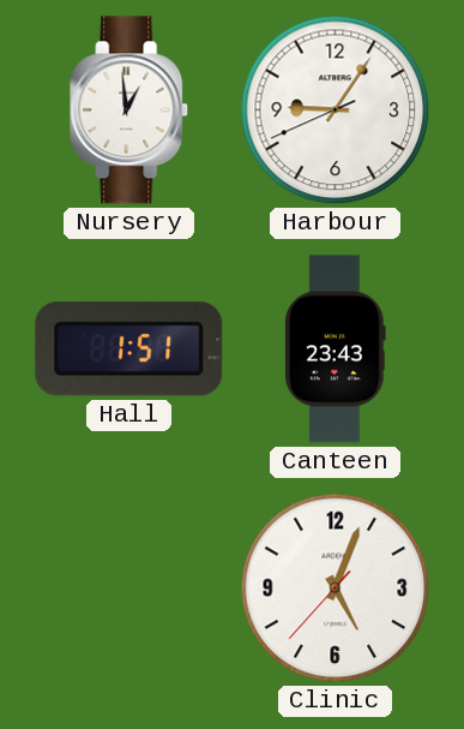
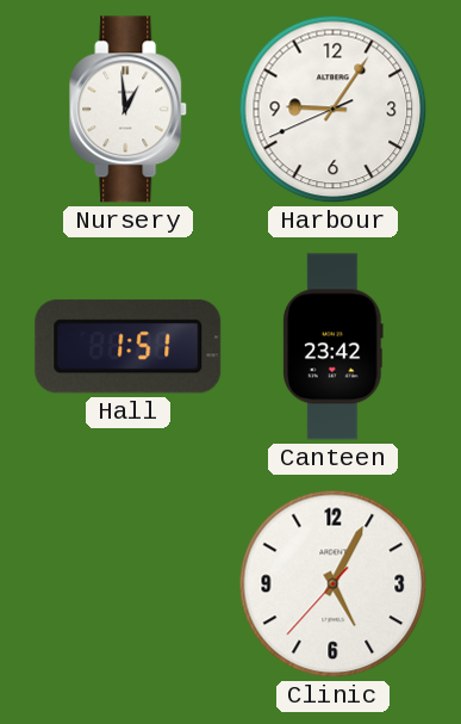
Canteen: 23:43 -> 23:42 (334, 347)
Clinic: 5:03 -> 5:04 (334, 584)
